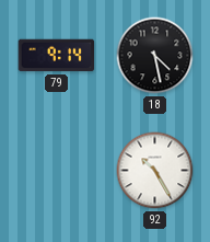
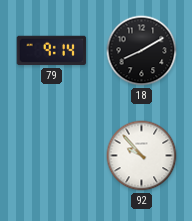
18: 4:28 -> 8:10 (142, 51)
92: 10:25 -> 9:53 (142, 156)
